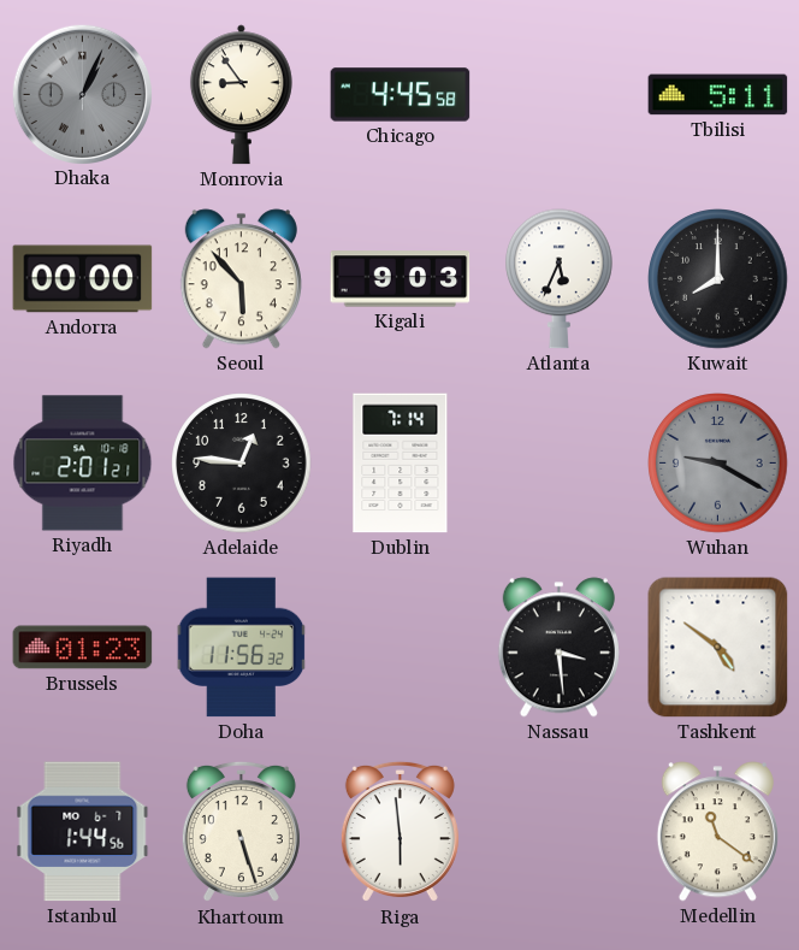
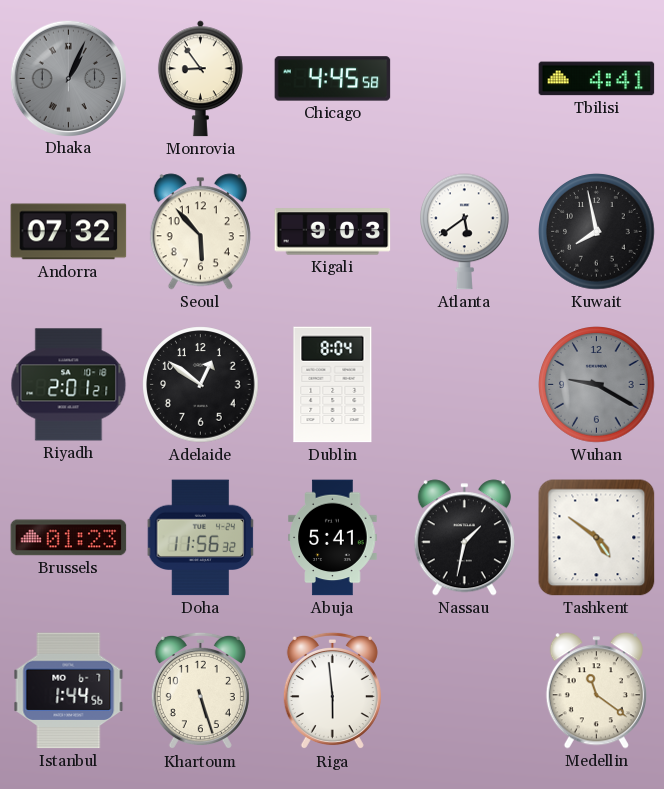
Tbilisi: 5:11 -> 4:41 (597, 79)
Andorra: 00:00 -> 07:32 (69, 232)
Atlanta: 5:34 -> 5:39 (465, 232)
Kuwait: 8:00 -> 7:58 (597, 232)
Adelaide: 12:46 -> 12:51 (201, 385)
Dublin: 7:14 -> 8:04 (333, 385)
Abuja: none -> 5:41 (333, 538)
Nassau: 3:29 -> 1:32 (464, 538)
